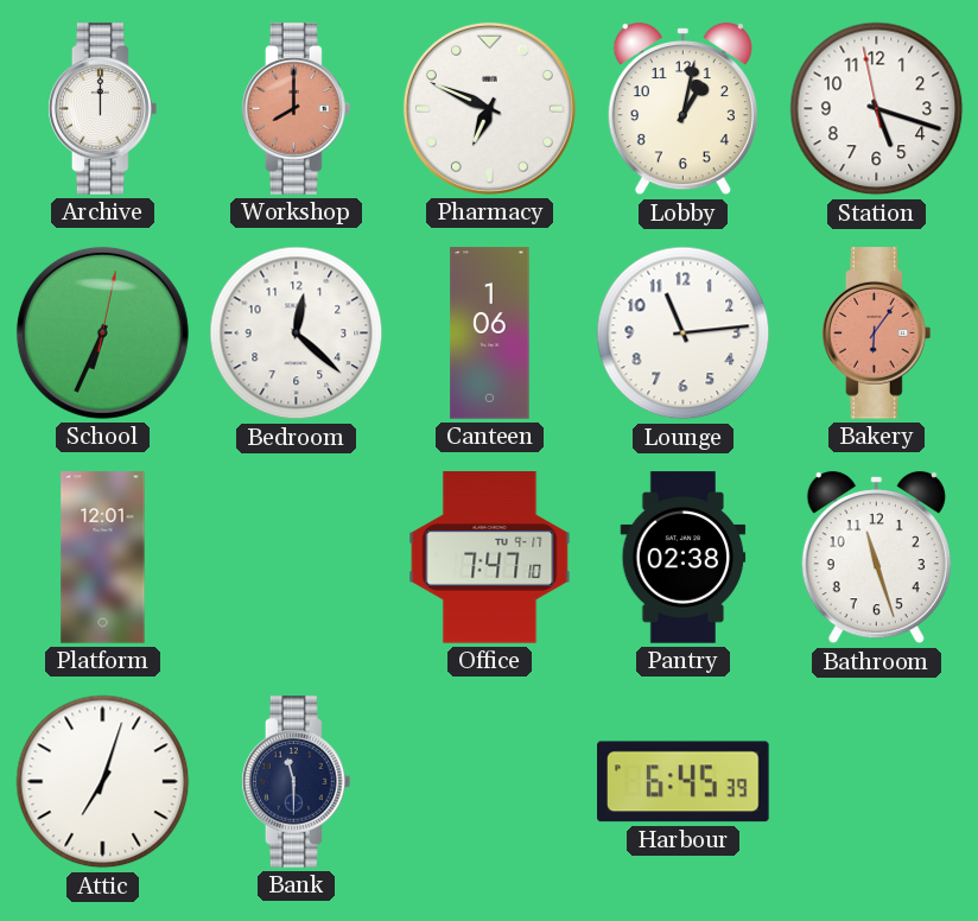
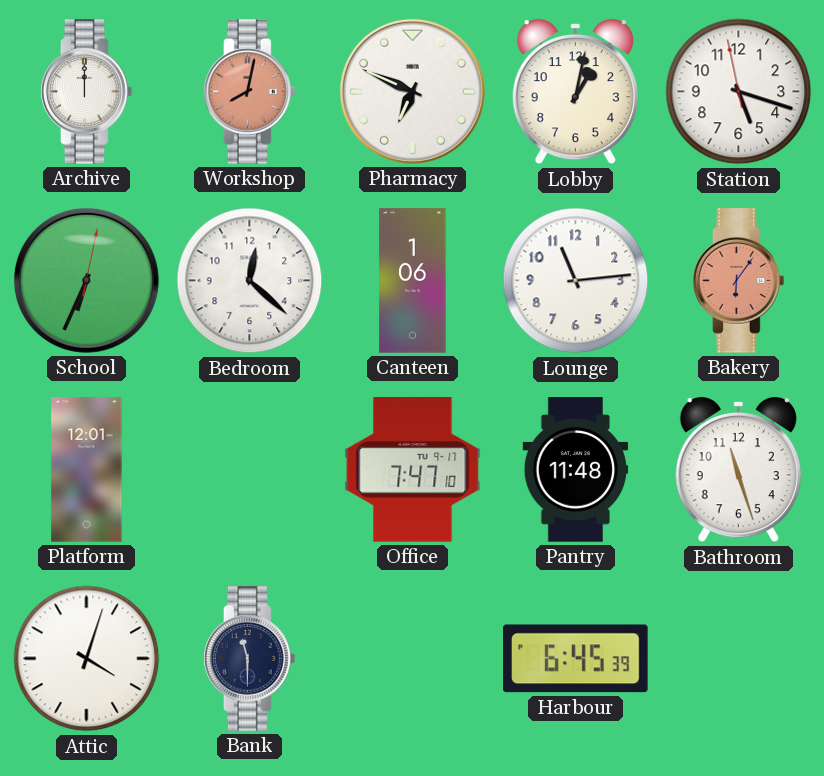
Workshop: 8:00 -> 8:02 (250, 92)
Pantry: 02:38 -> 11:48 (576, 470)
Attic: 7:03 -> 4:03 (87, 659)
